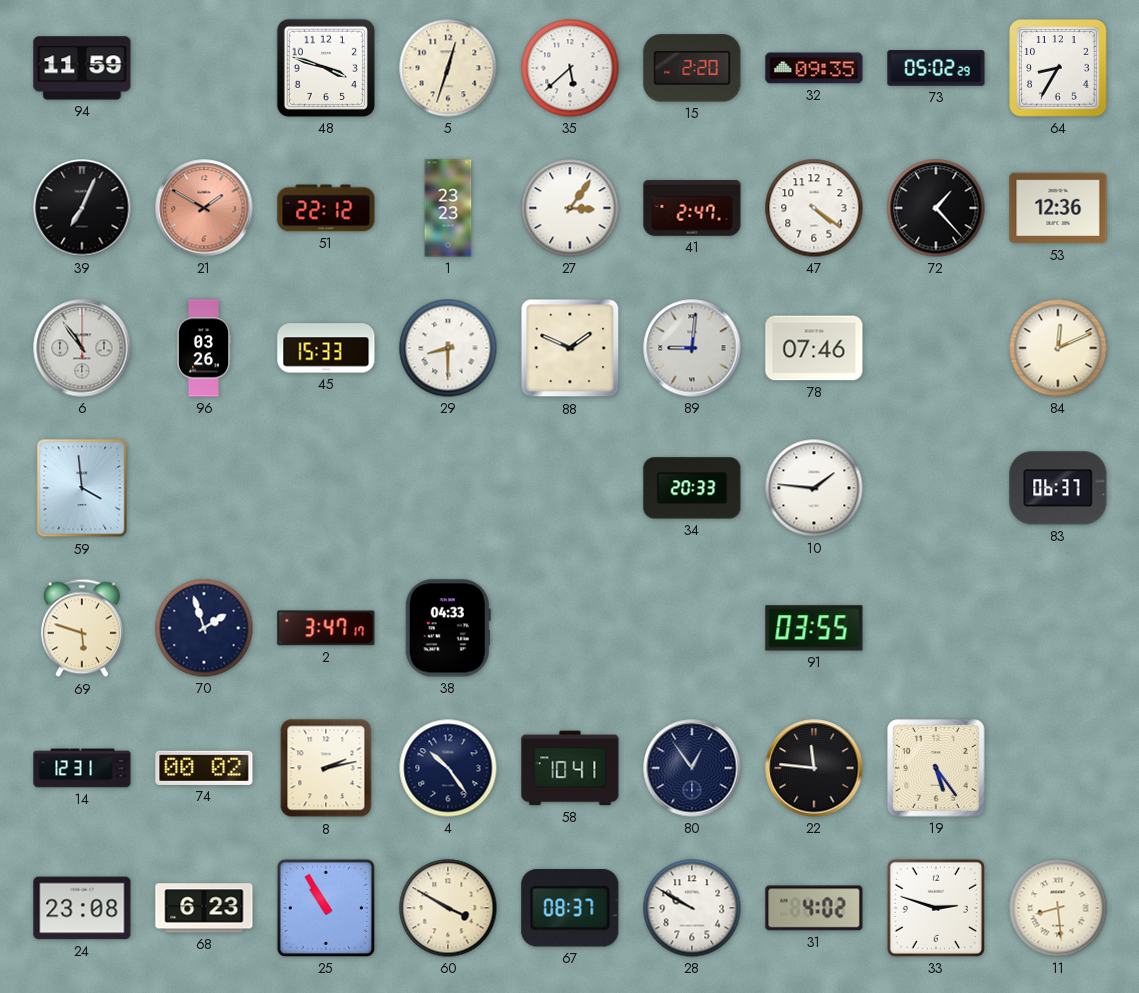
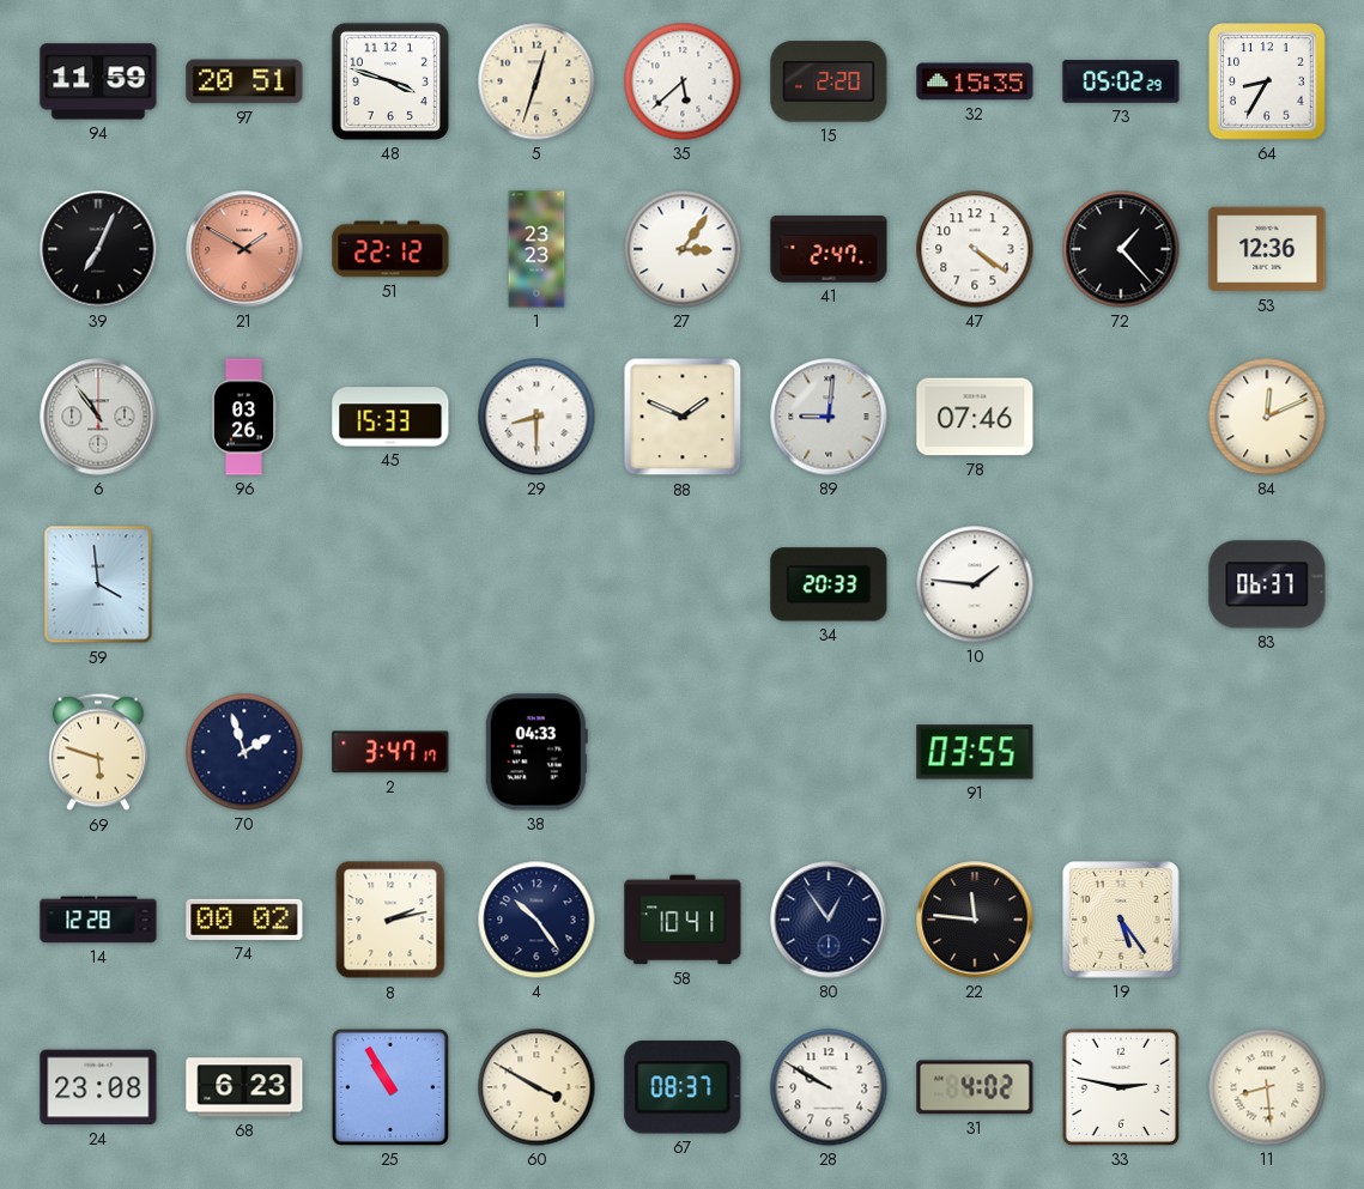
97: none -> 20:51 (244, 81)
32: 09:35 -> 15:35 (975, 81)
14: 12:31 -> 12:28 (98, 920)
33: 2:48 -> 2:47 (1121, 1087)
